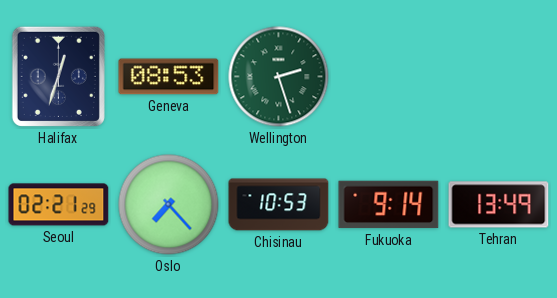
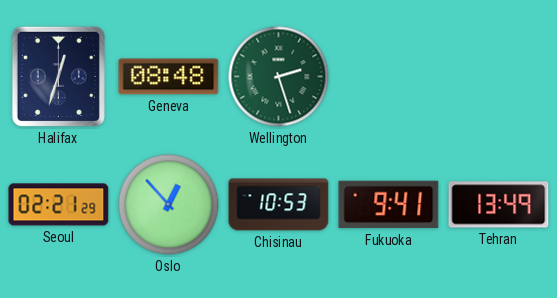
Geneva: 08:53 -> 08:48 (169, 77)
Oslo: 7:23 -> 12:53 (169, 205)
Fukuoka: 9:14 -> 9:41 (389, 205)
